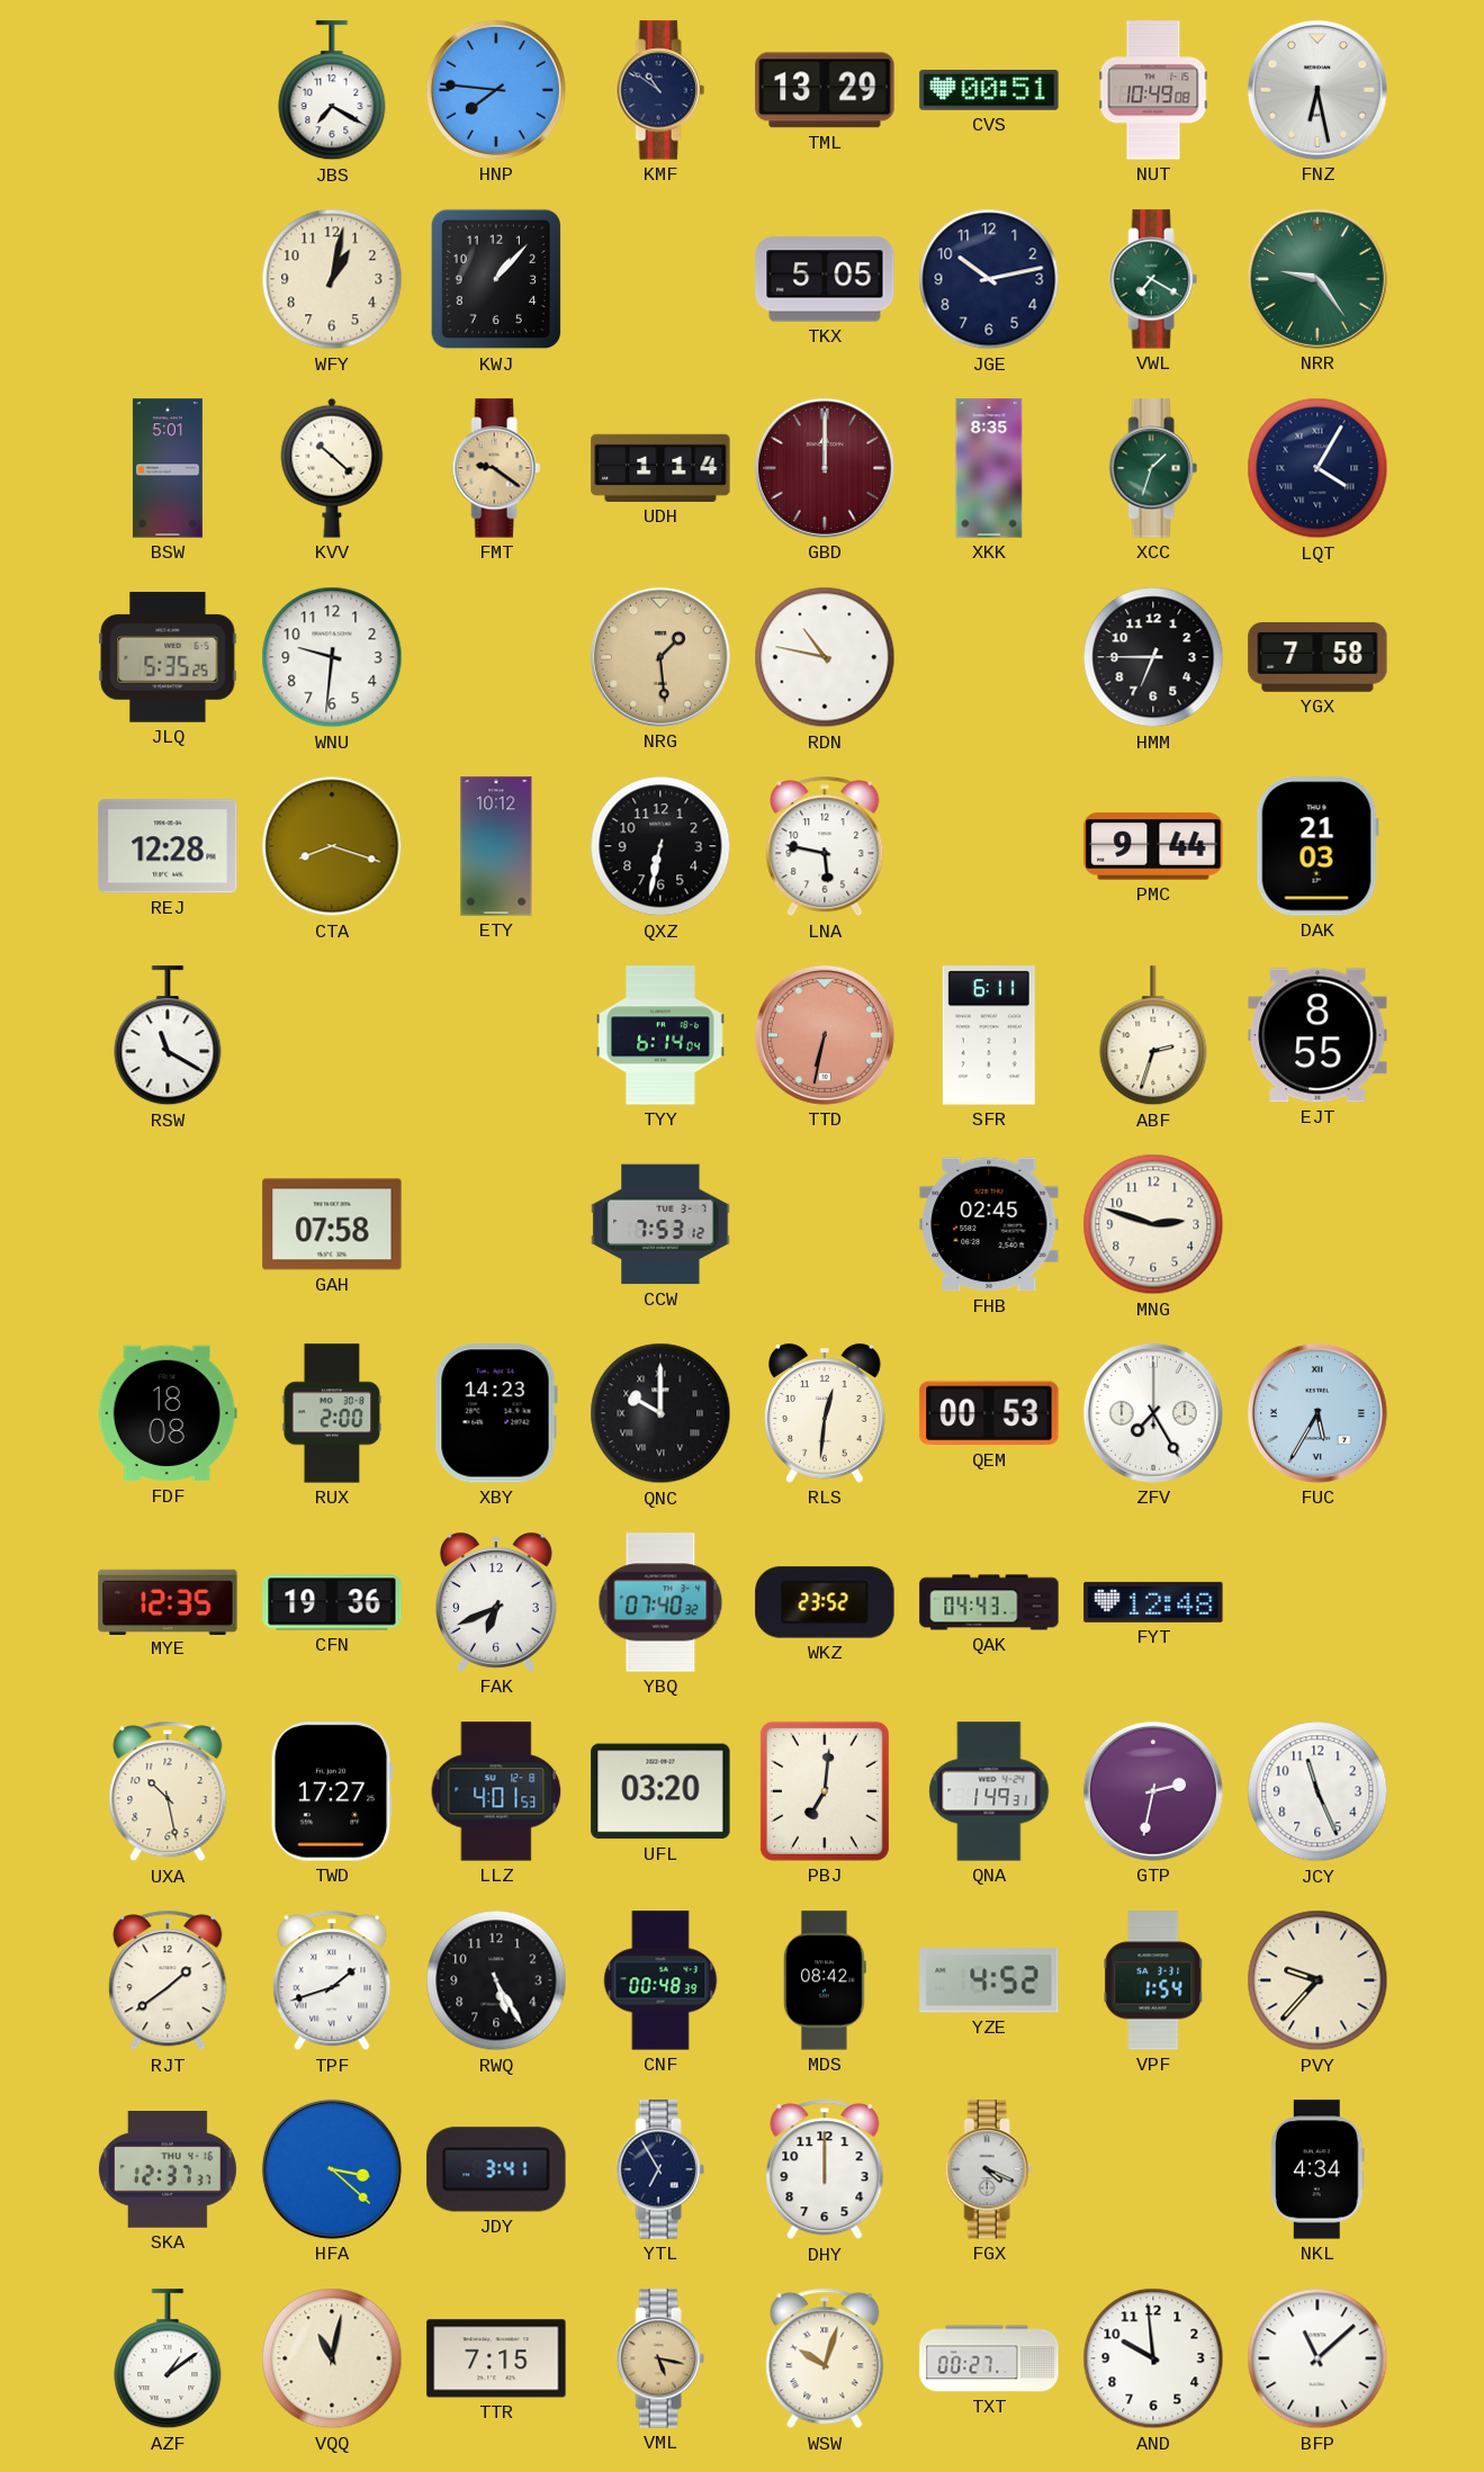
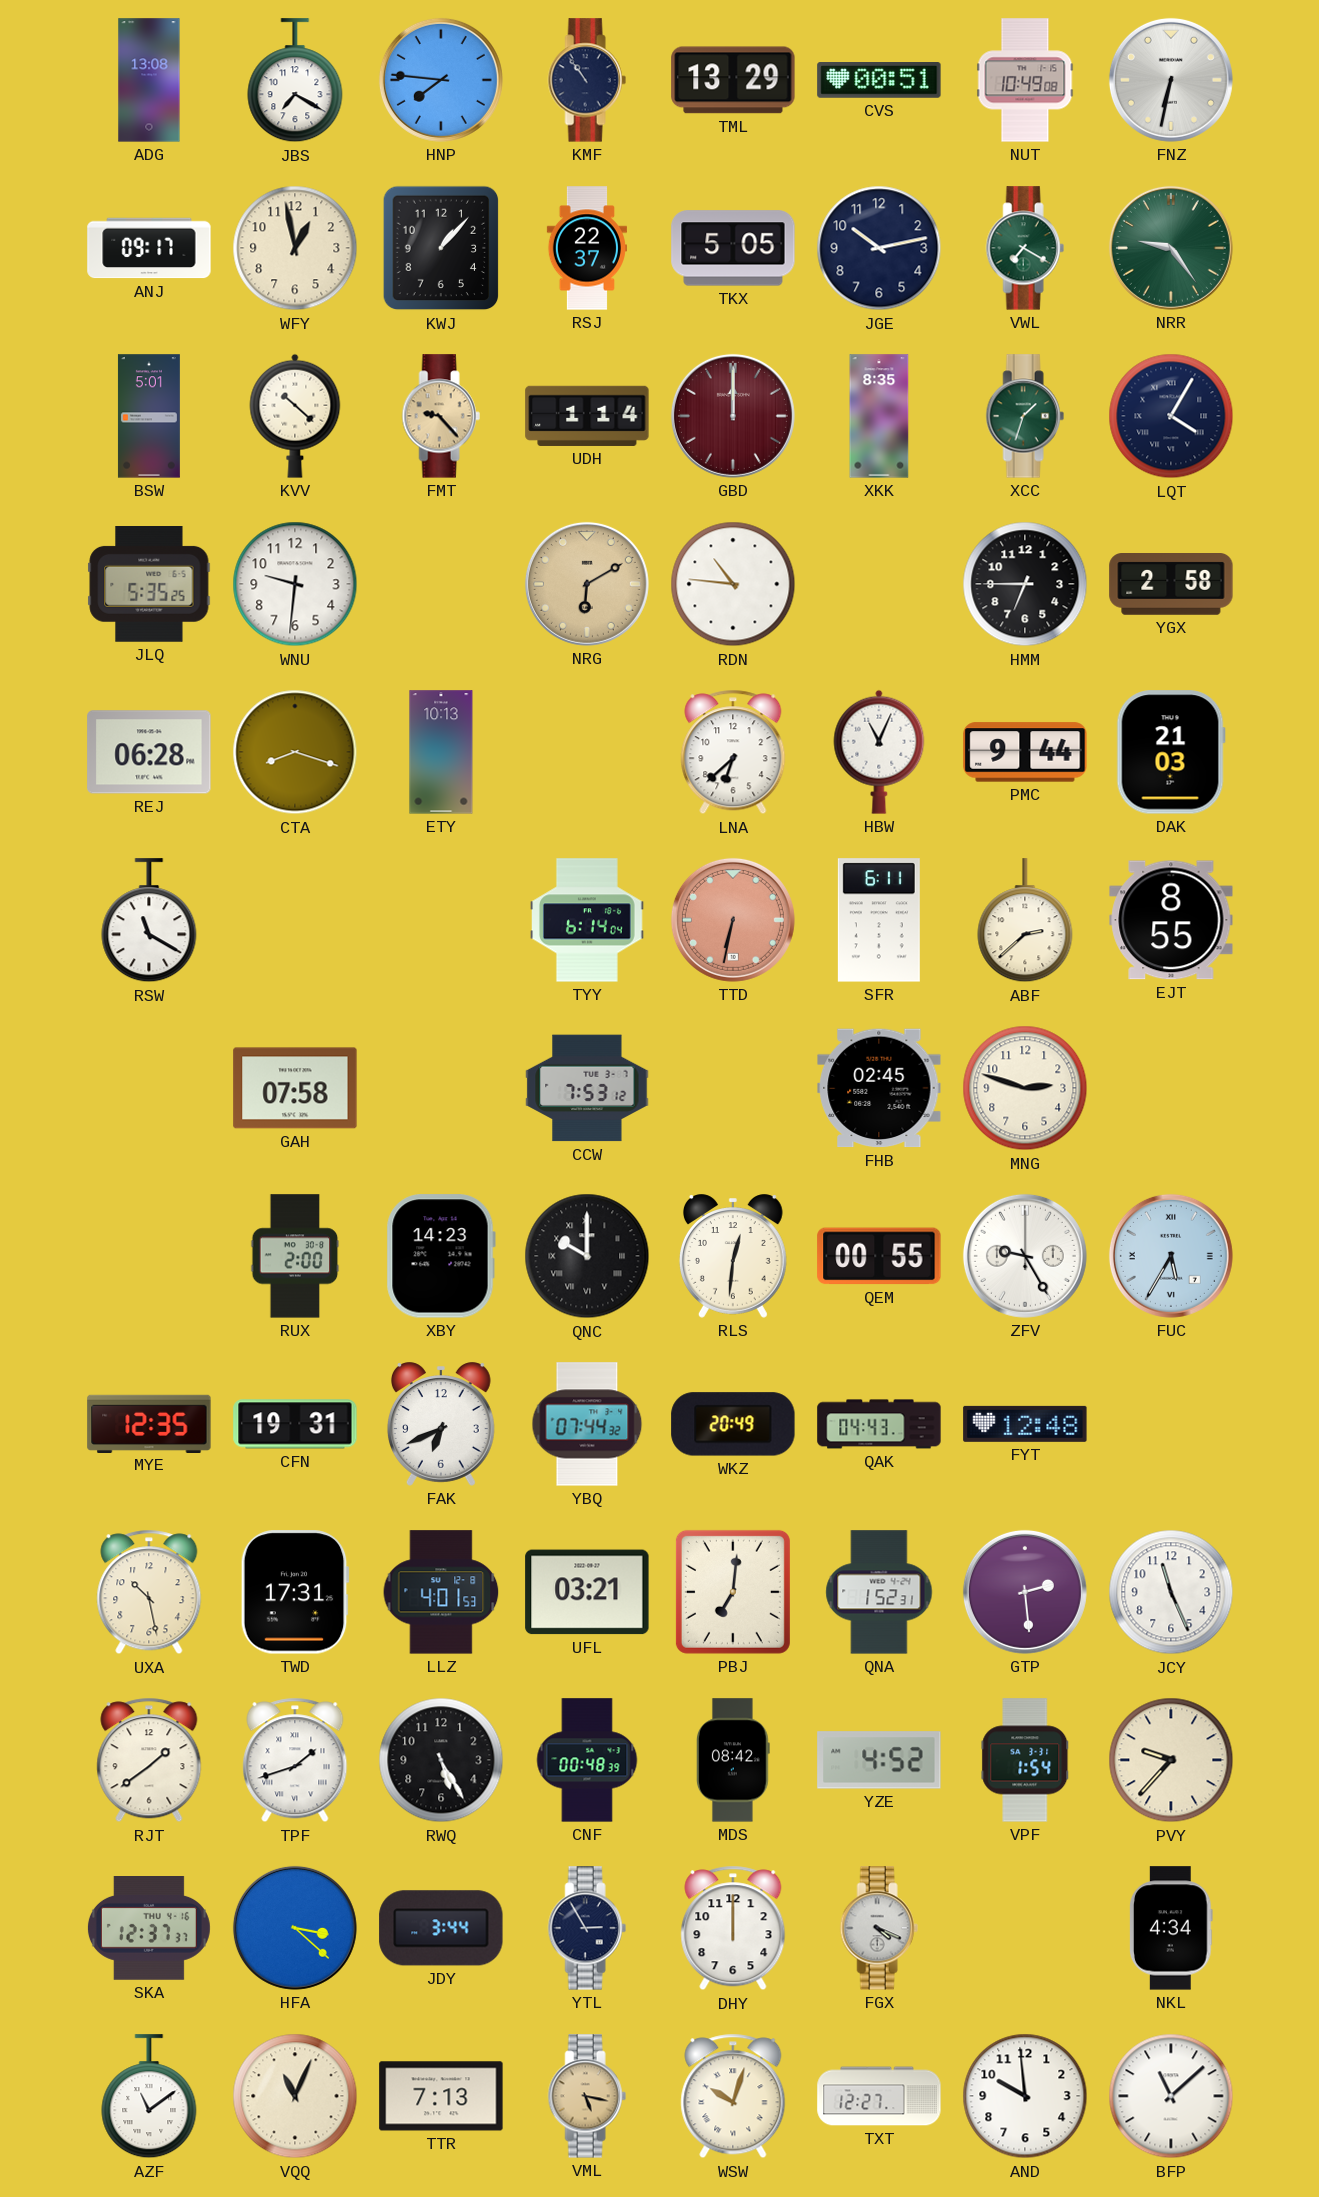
ADG: none -> 13:08 (149, 80)
KMF: 10:51 -> 10:54 (587, 80)
FNZ: 6:28 -> 6:32 (1171, 80)
ANJ: none -> 09:17 (149, 248)
WFY: 1:02 -> 12:58 (295, 248)
RSJ: none -> 22:37 (587, 248)
FMT: 9:21 -> 9:23 (441, 416)
NRG: 1:29 -> 6:10 (587, 584)
RDN: 10:47 -> 10:46 (733, 584)
YGX: 7:58 -> 2:58 (1171, 584)
REJ: 12:28 -> 06:28 (149, 752)
ETY: 10:12 -> 10:13 (441, 752)
QXZ: 6:32 -> none (660, 846)
LNA: 5:47 -> 6:38 (733, 752)
HBW: none -> 11:04 (879, 752)
ABF: 2:33 -> 2:38 (1025, 921)
FDF: 18:08 -> none (168, 1413)
QEM: 00:53 -> 00:55 (879, 1256)
ZFV: 7:25 -> 9:25 (1025, 1256)
CFN: 19:36 -> 19:31 (295, 1424)
YBQ: 07:40 -> 07:44 (587, 1424)
WKZ: 23:52 -> 20:49 (733, 1424)
TWD: 17:27 -> 17:31 (295, 1592)
UFL: 03:20 -> 03:21 (587, 1592)
QNA: 1:49 -> 1:52 (879, 1592)
GTP: 2:32 -> 2:29 (1025, 1592)
JDY: 3:41 -> 3:44 (441, 1928)
YTL: 6:55 -> 2:55 (587, 1928)
AZF: 1:09 -> 11:09 (149, 2097)
VQQ: 11:02 -> 11:04 (295, 2096)
TTR: 7:15 -> 7:13 (441, 2096)
TXT: 00:27 -> 12:27 (879, 2096)
